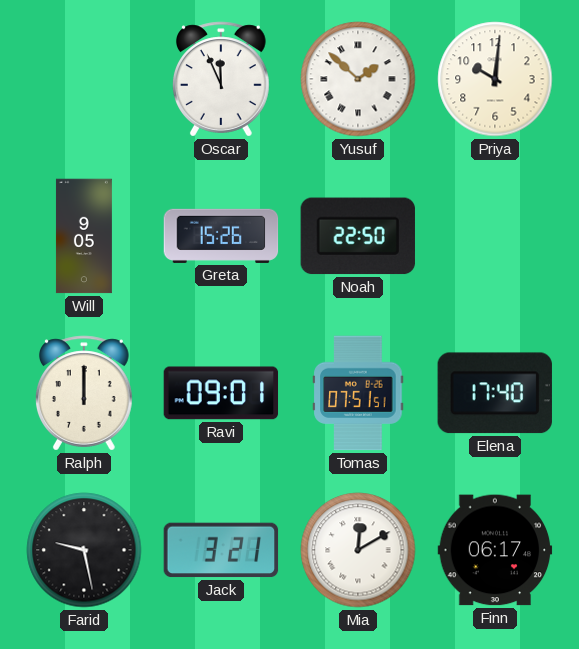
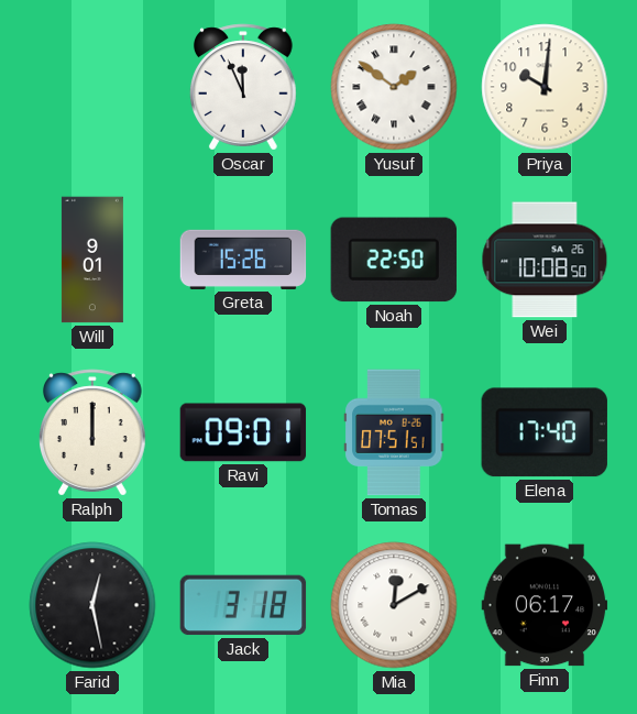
Yusuf: 1:52 -> 1:51 (394, 87)
Will: 9:05 -> 9:01 (92, 260)
Wei: none -> 10:08 (545, 260)
Farid: 9:28 -> 12:28 (92, 605)
Jack: 3:21 -> 3:18 (243, 605)
